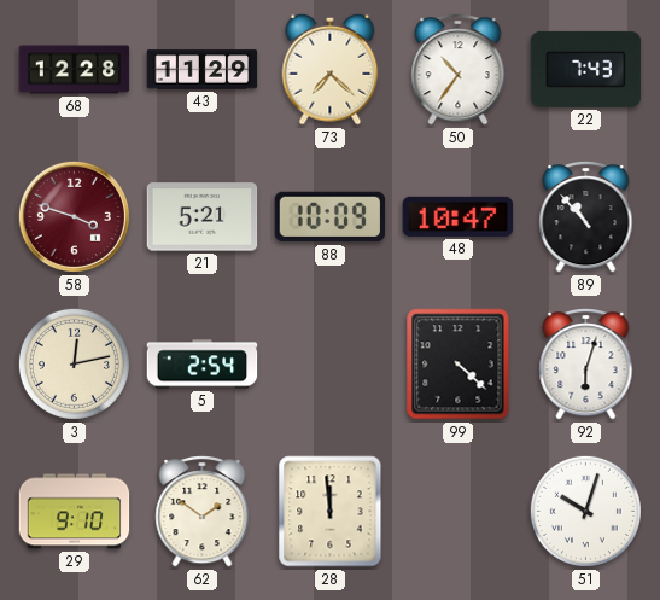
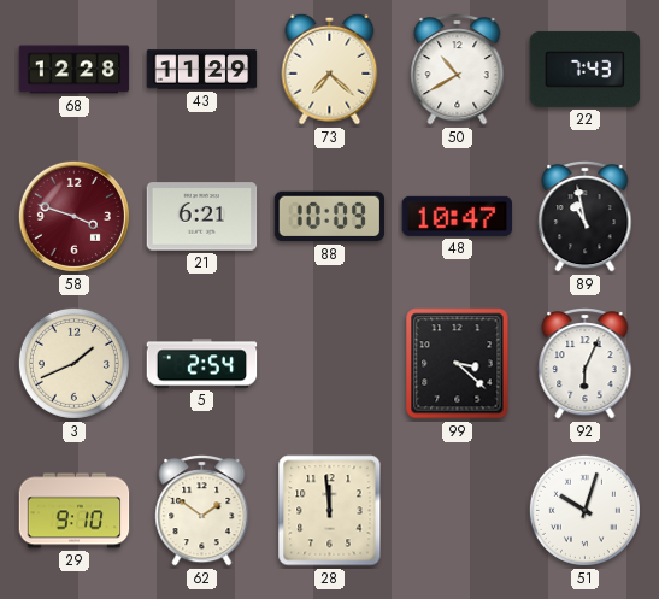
50: 10:36 -> 10:40 (458, 69)
21: 5:21 -> 6:21 (202, 217)
89: 10:53 -> 10:58 (586, 216)
3: 12:13 -> 1:41 (73, 363)
99: 4:22 -> 3:22 (458, 364)
92: 6:03 -> 6:04 (586, 363)
